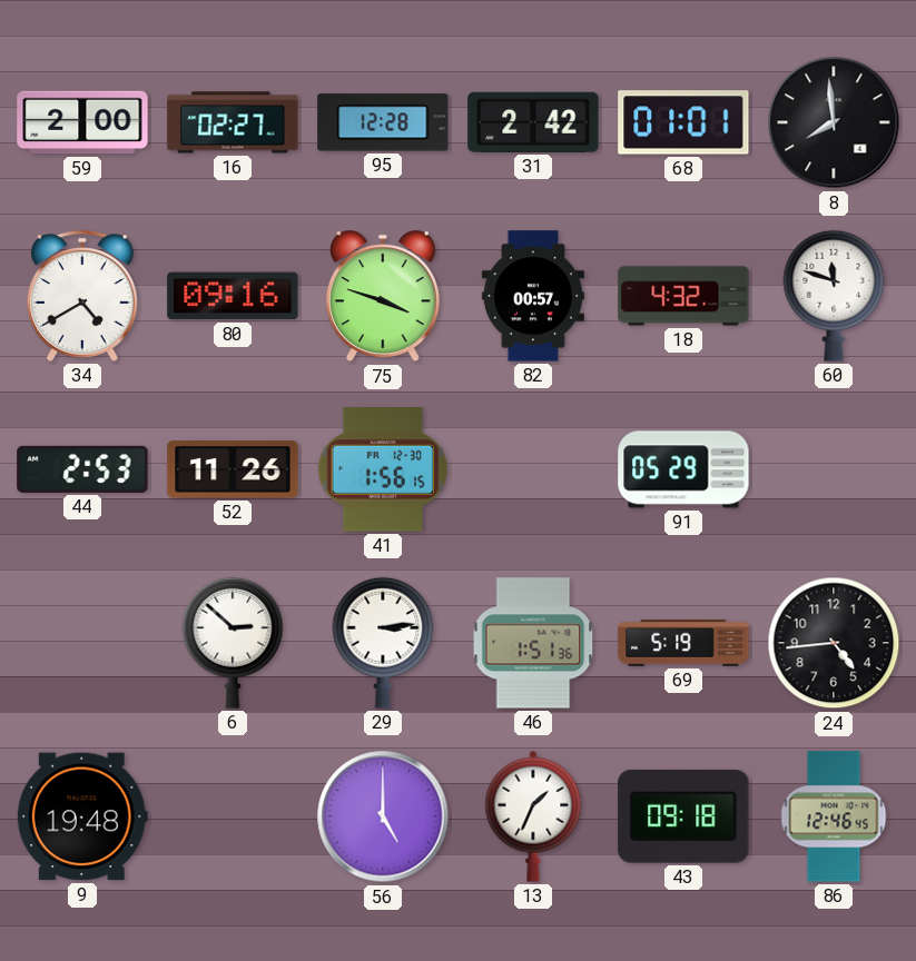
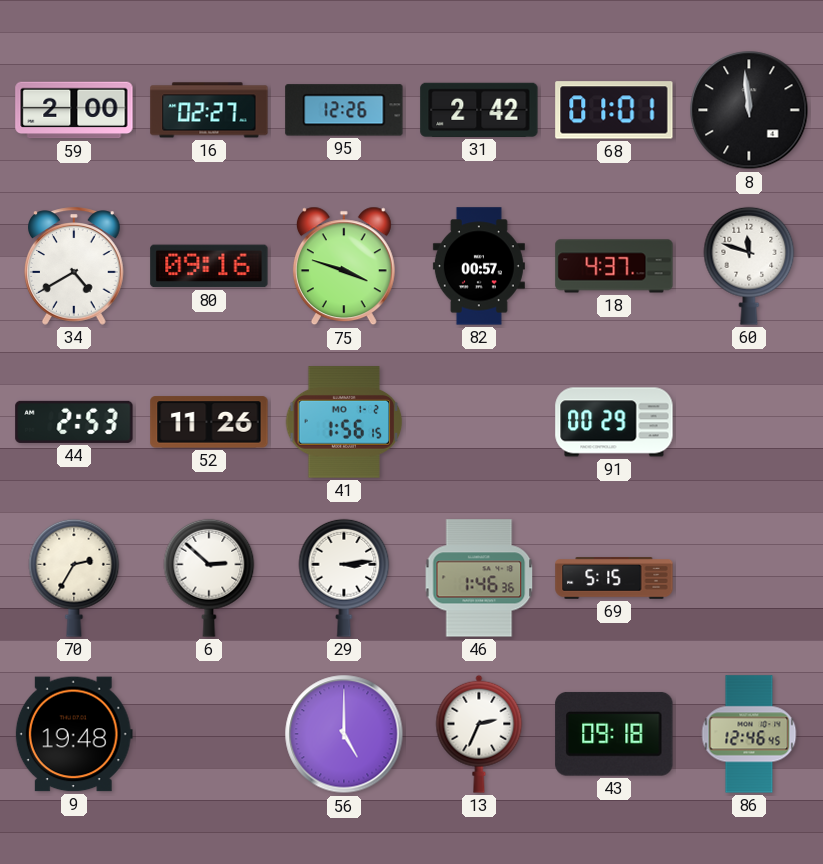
95: 12:28 -> 12:26 (344, 110)
8: 7:59 -> 11:59 (749, 110)
18: 4:32 -> 4:37 (614, 266)
41 date: FR 12-30 -> MO 1-2 (344, 422)
91: 05:29 -> 00:29 (614, 422)
70: none -> 2:35 (74, 578)
46: 1:51 -> 1:46 (479, 578)
69: 5:19 -> 5:15 (614, 578)
24: 4:44 -> none (834, 643)
13: 1:34 -> 2:34 (479, 734)
